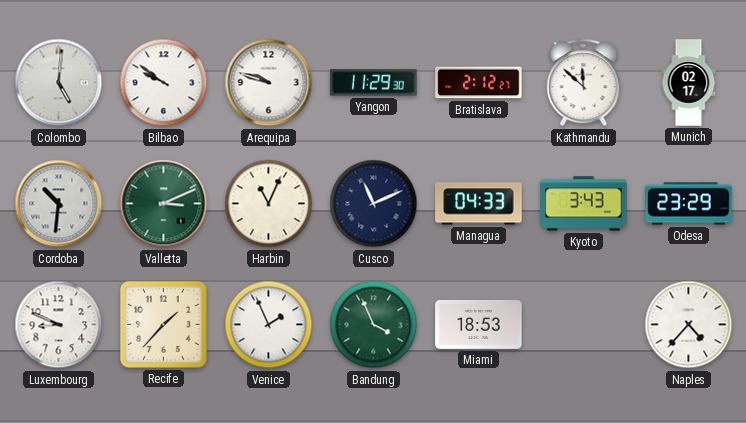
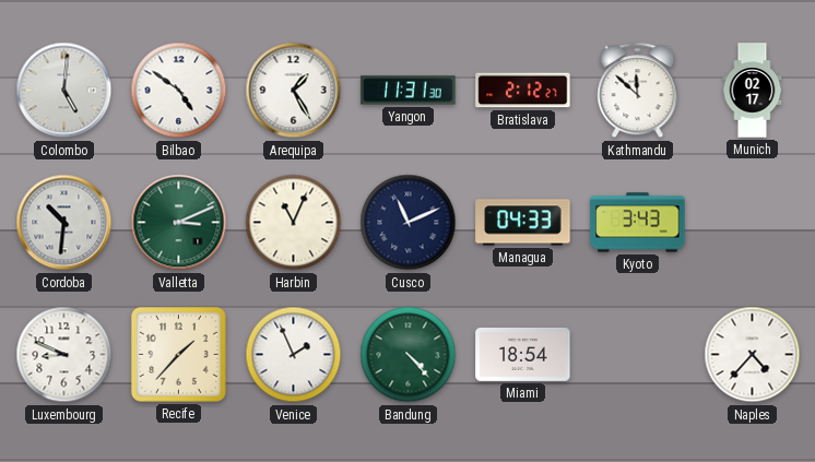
Bilbao: 9:51 -> 4:51 (179, 91)
Arequipa: 9:48 -> 1:25 (294, 91)
Yangon: 11:29 -> 11:31 (409, 91)
Odesa: 23:29 -> none (689, 204)
Bandung: 3:56 -> 4:23 (409, 355)
Miami: 18:53 -> 18:54 (523, 354)
